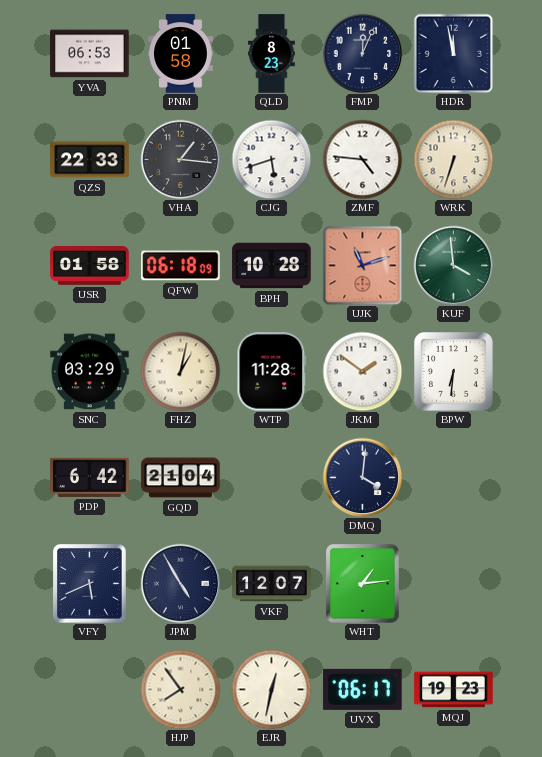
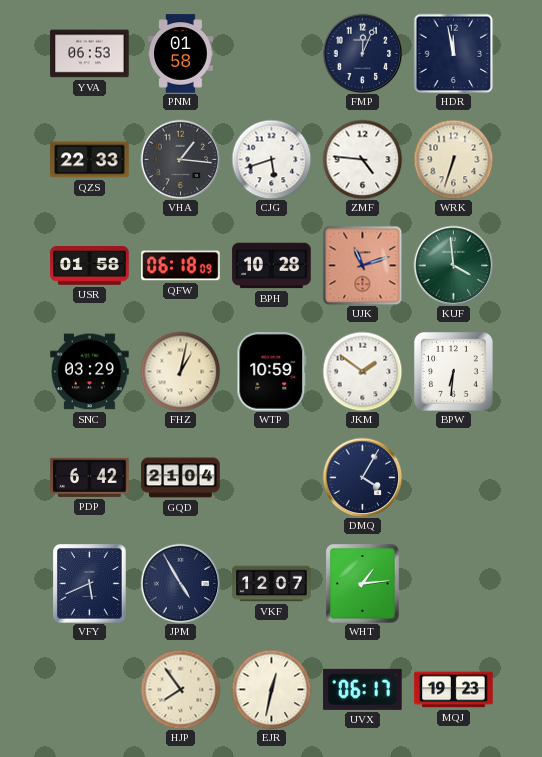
QLD: 8:23 -> none (272, 54)
WTP: 11:28 -> 10:59 (272, 372)
DMQ: 4:01 -> 4:05 (362, 477)
